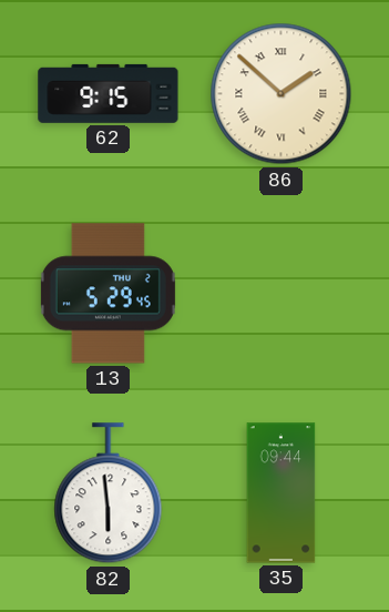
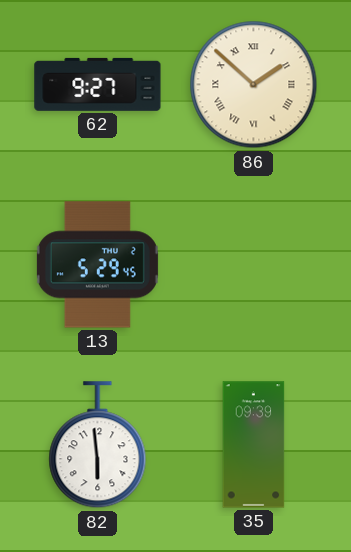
62: 9:15 -> 9:27 (98, 84)
35: 09:44 -> 09:39 (254, 445)
